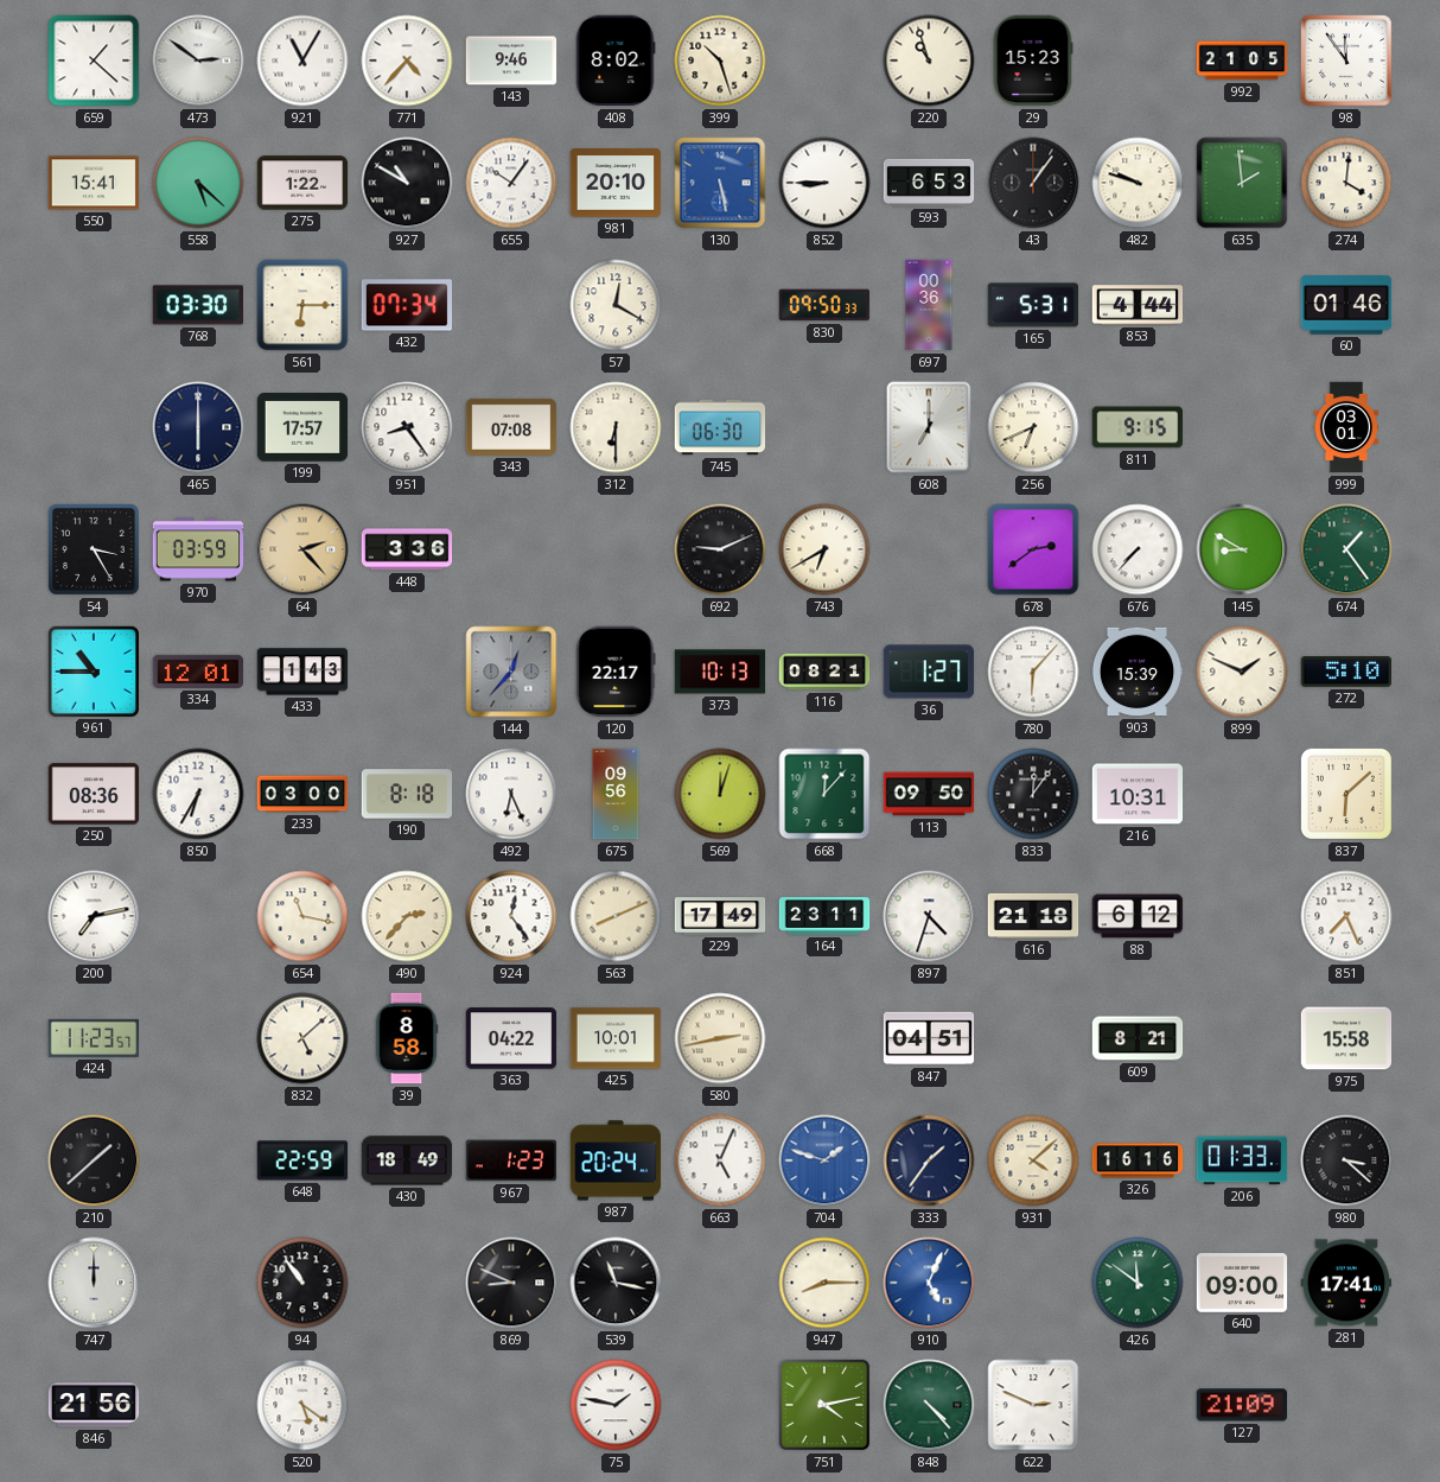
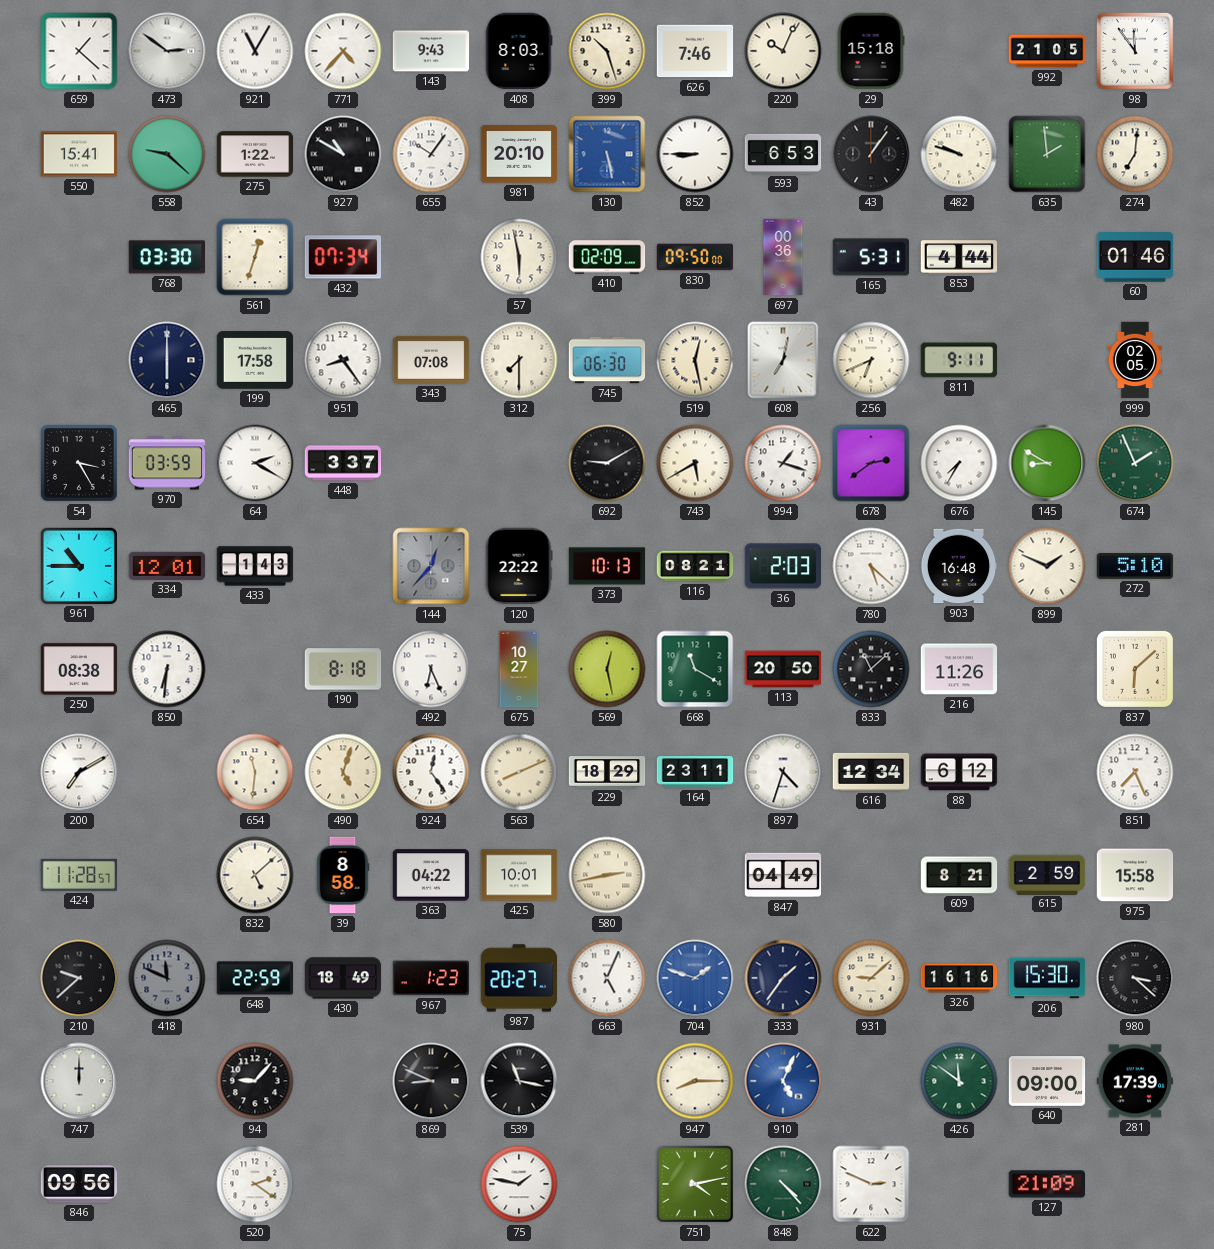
143: 9:46 -> 9:43 (431, 51)
408: 8:02 -> 8:03 (519, 51)
626: none -> 7:46 (695, 51)
220: 10:57 -> 10:04 (783, 51)
29: 15:23 -> 15:18 (871, 51)
558: 5:22 -> 9:22 (167, 154)
274: 4:01 -> 7:01 (1135, 154)
561: 6:15 -> 12:33 (255, 257)
57: 12:20 -> 5:58 (519, 257)
410: none -> 02:09 (607, 257)
830: 09:50:33 -> 09:50:00 (695, 257)
199: 17:57 -> 17:58 (255, 360)
312: 6:30 -> 7:30 (519, 360)
519: none -> 12:28 (695, 360)
608: 7:00 -> 7:02 (783, 360)
811: 9:15 -> 9:11 (959, 360)
999: 03:01 -> 02:05 (1135, 360)
64: 2:23 -> 2:20 (255, 463)
64 dial: champagne -> white (255, 463)
448: 3:36 -> 3:37 (343, 463)
692: 9:11 -> 9:10 (607, 463)
743: 6:40 -> 5:40 (695, 463)
994: none -> 1:18 (783, 463)
676: 7:37 -> 7:35 (959, 463)
674: 1:24 -> 1:56 (1135, 463)
120: 22:17 -> 22:22 (519, 566)
36: 1:27 -> 2:03 (783, 566)
780: 6:07 -> 5:22 (871, 566)
903: 15:39 -> 16:48 (959, 566)
250: 08:36 -> 08:38 (79, 669)
850: 6:35 -> 6:31 (167, 669)
233: 03:00 -> none (302, 794)
675: 09:56 -> 10:27 (519, 669)
569: 12:03 -> 12:28 (607, 669)
668: 12:07 -> 11:20 (695, 669)
113: 09:50 -> 20:50 (783, 669)
833: 12:06 -> 11:08 (871, 669)
216: 10:31 -> 11:26 (959, 669)
200: 7:13 -> 7:10 (79, 772)
654: 11:17 -> 11:31 (255, 772)
490: 2:37 -> 5:03 (343, 772)
229: 17:49 -> 18:29 (607, 772)
616: 21:18 -> 12:34 (871, 772)
424: 11:23 -> 11:28 (79, 875)
847: 04:51 -> 04:49 (783, 875)
615: none -> 2:59 (1047, 874)
210: 1:38 -> 9:38 (79, 978)
418: none -> 11:49 (167, 978)
987: 20:24 -> 20:27 (519, 978)
931: 4:08 -> 9:08 (871, 978)
206: 01:33 -> 15:30 (1047, 978)
94: 10:54 -> 9:07 (255, 1081)
281: 17:41 -> 17:39 (1135, 1081)
846: 21:56 -> 09:56 (79, 1184)
520: 5:21 -> 2:21 (255, 1184)
